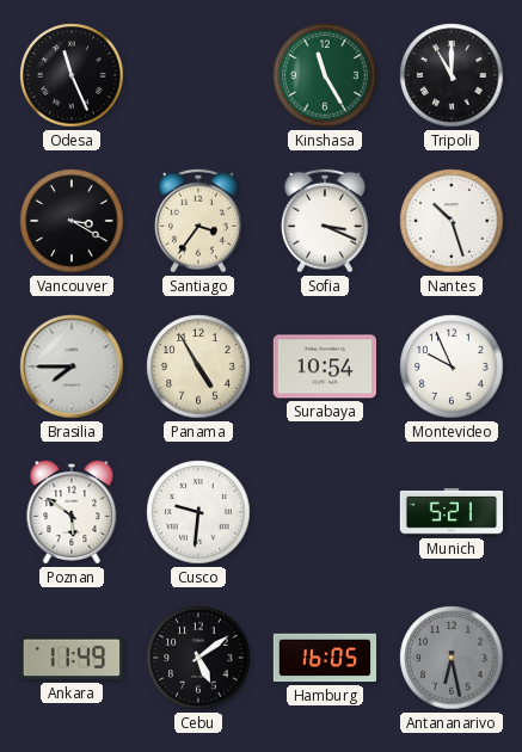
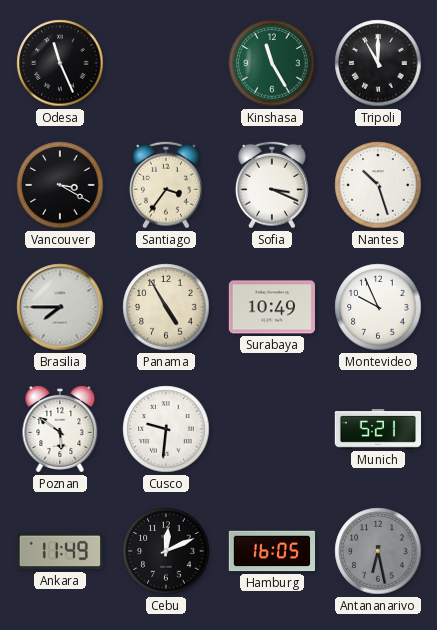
Surabaya: 10:54 -> 10:49 (271, 307)
Cebu: 5:09 -> 12:11 (166, 551)
